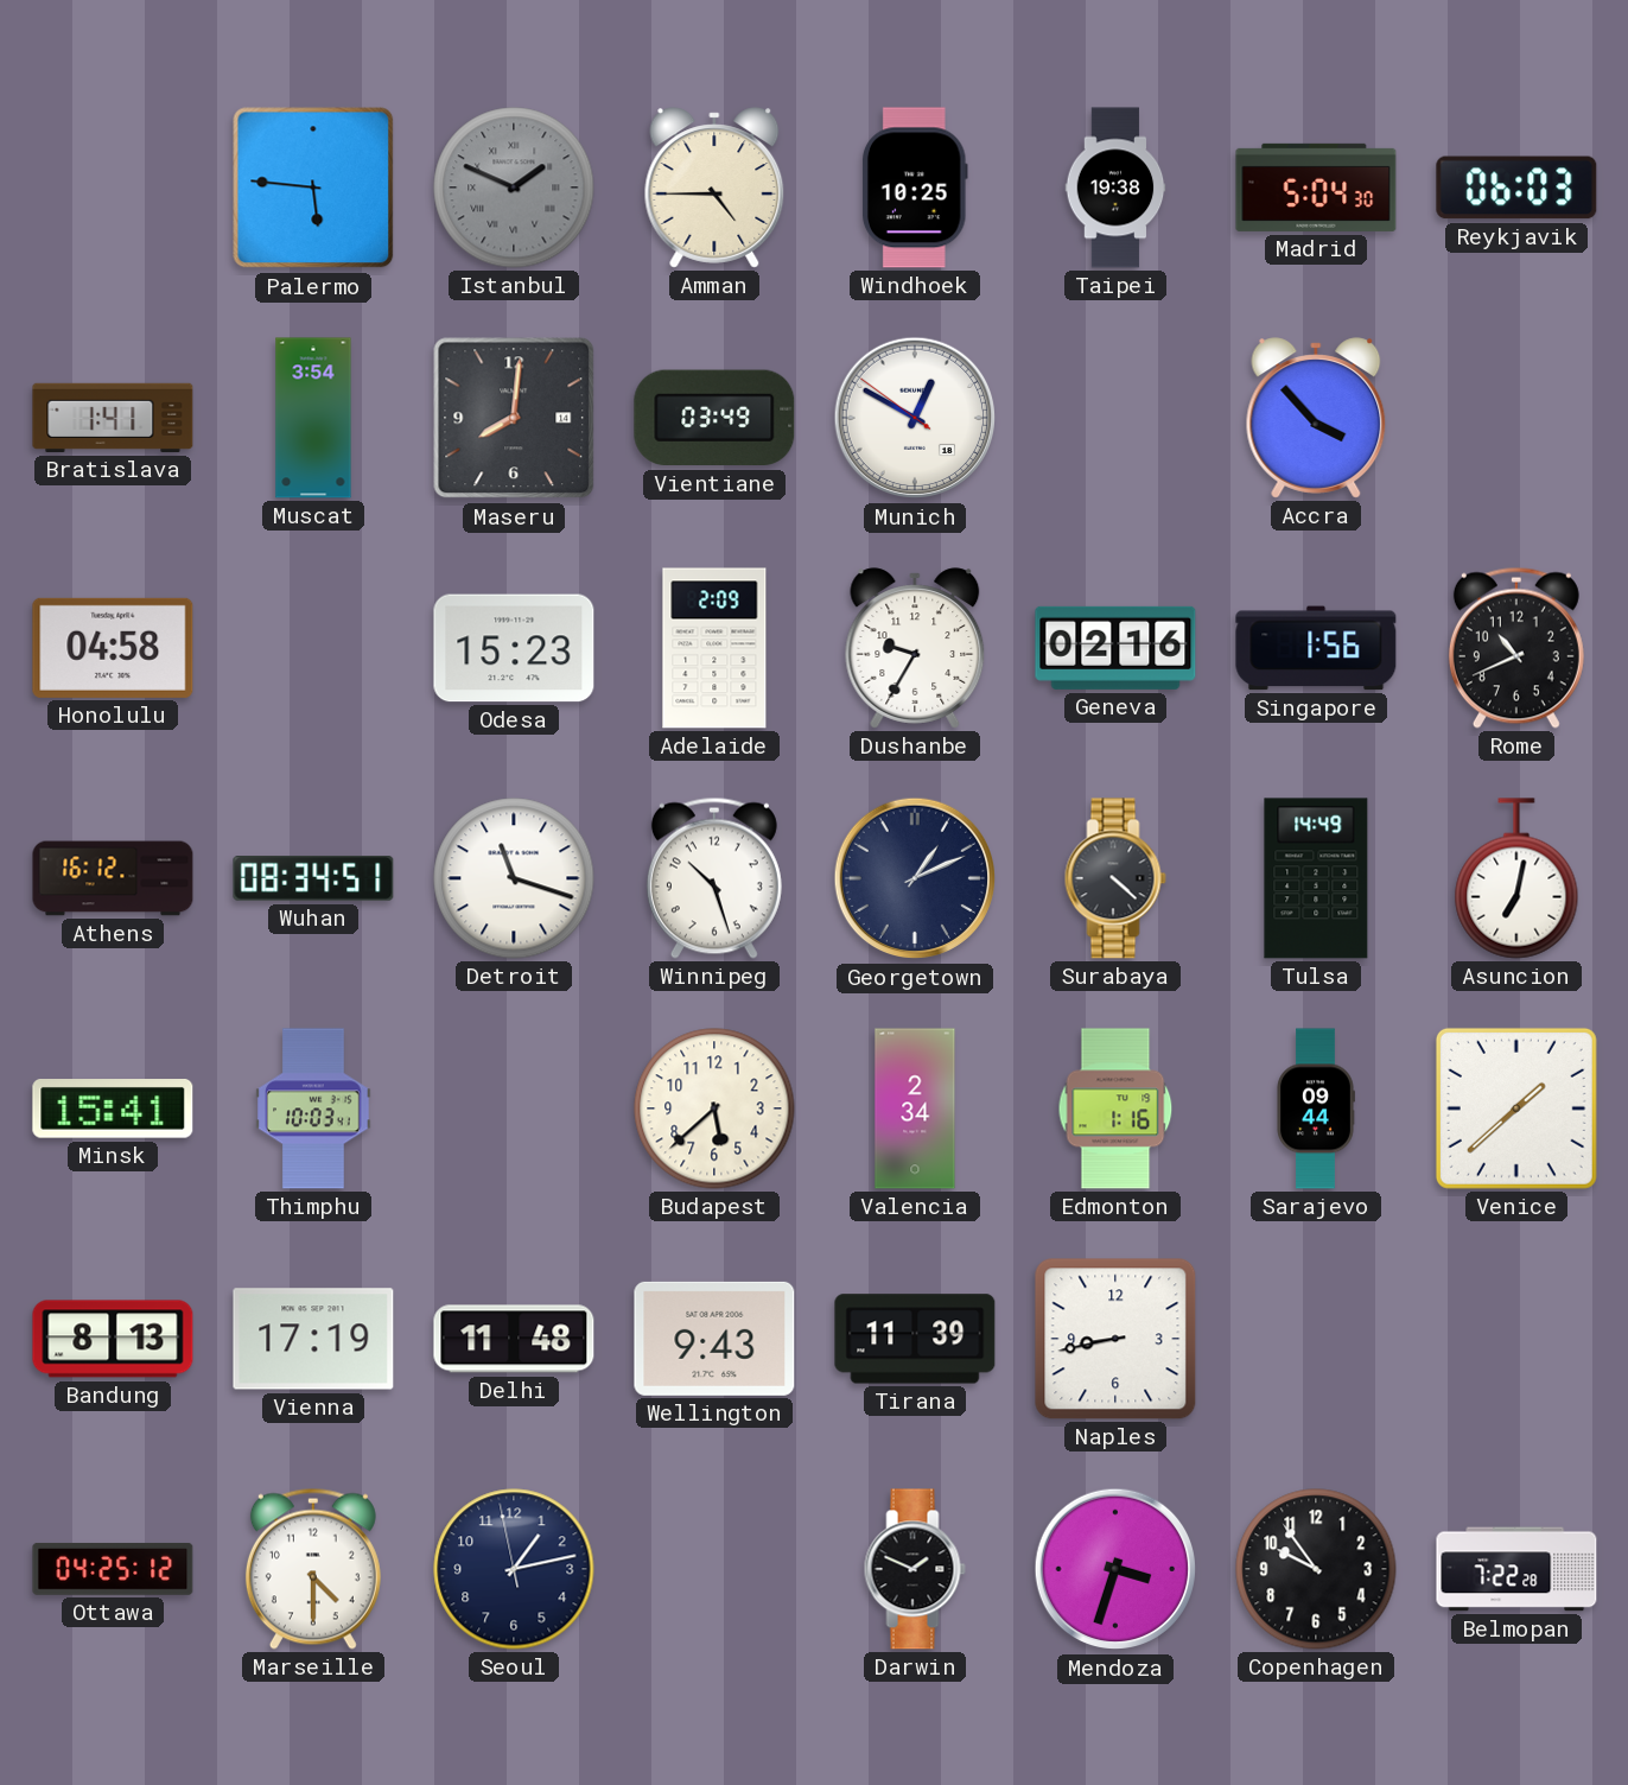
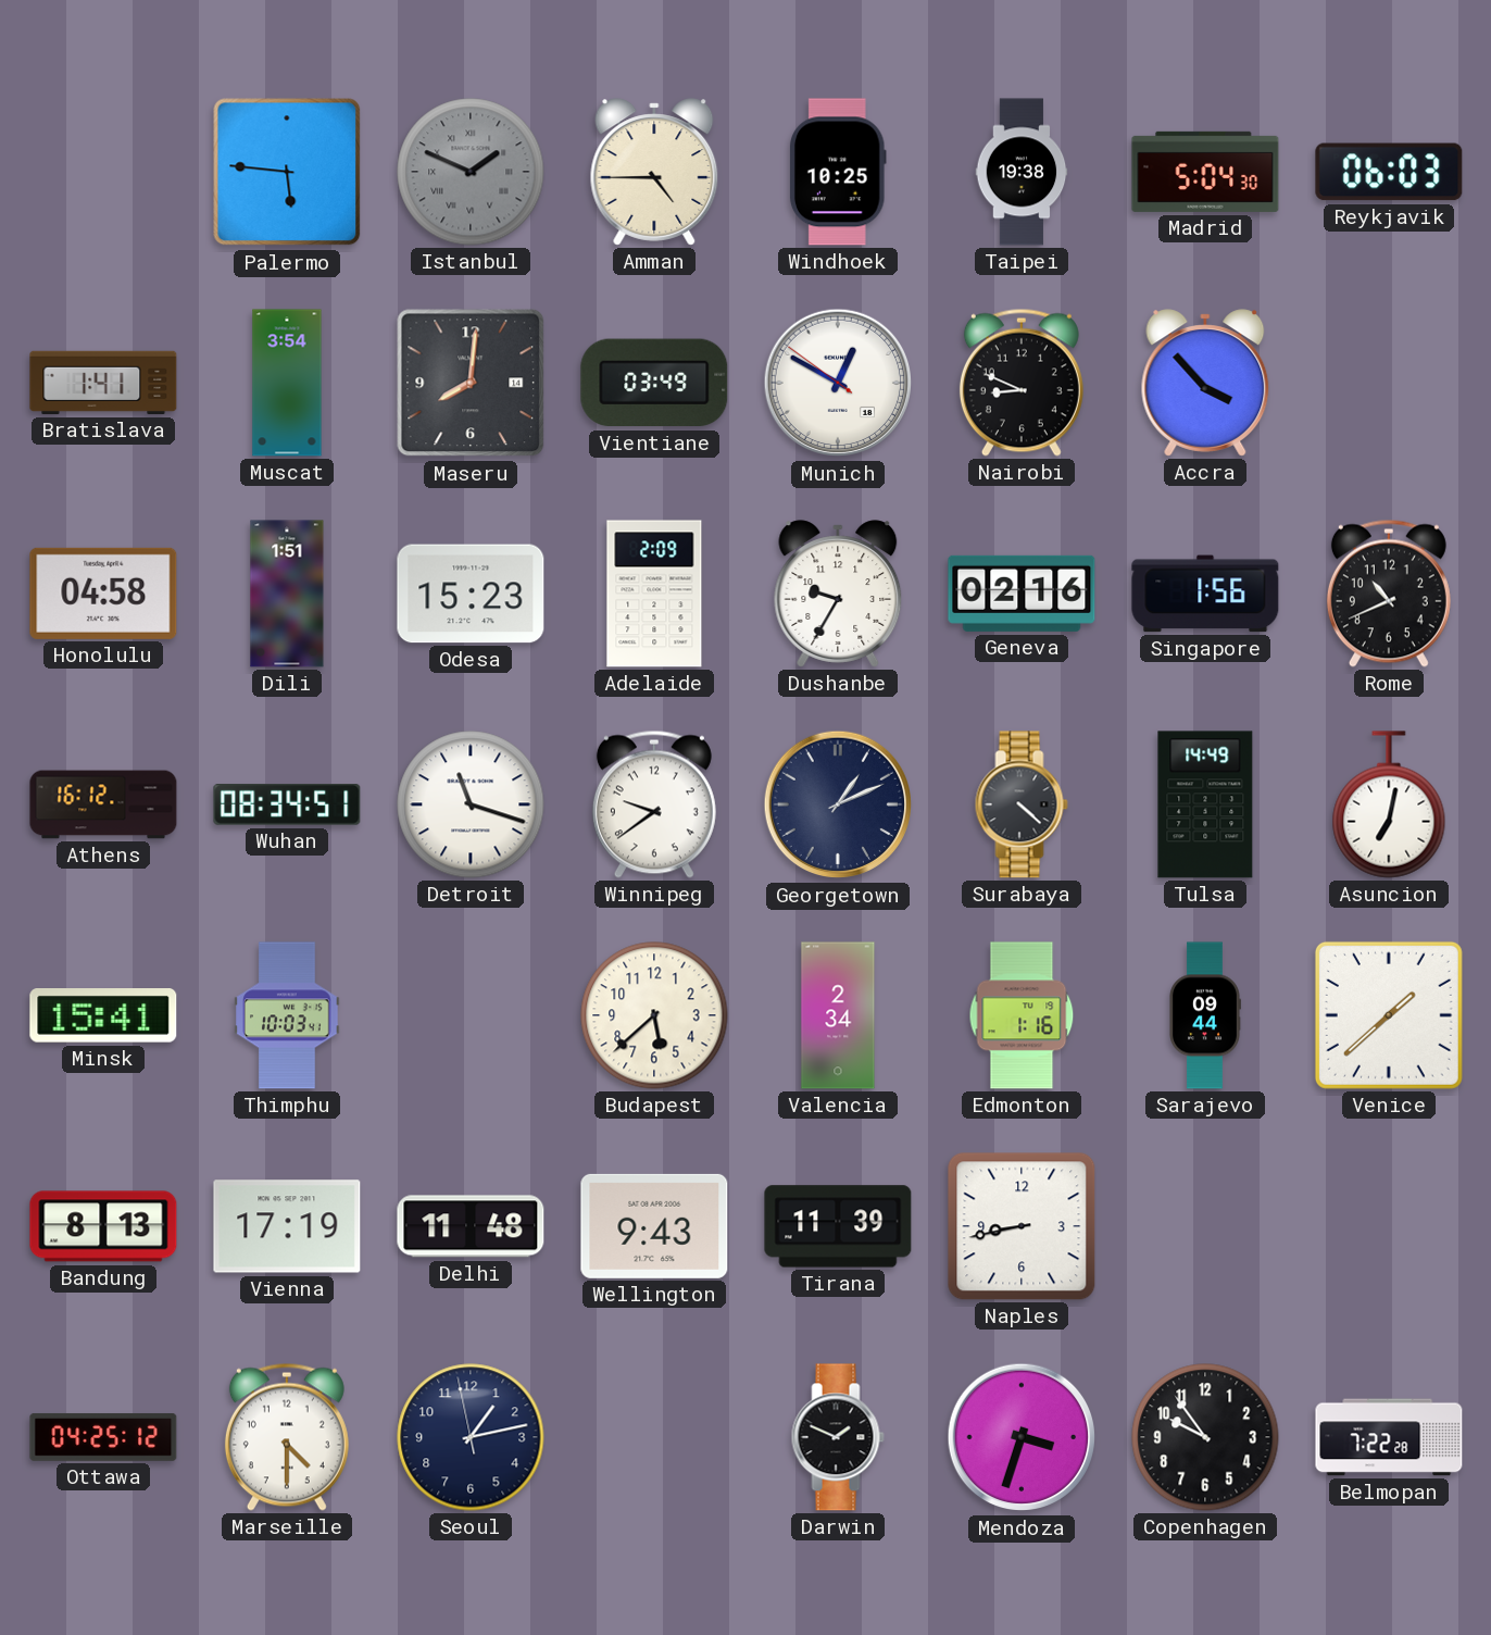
Nairobi: none -> 8:49 (1022, 383)
Dili: none -> 1:51 (287, 594)
Winnipeg: 10:27 -> 9:39 (654, 804)
